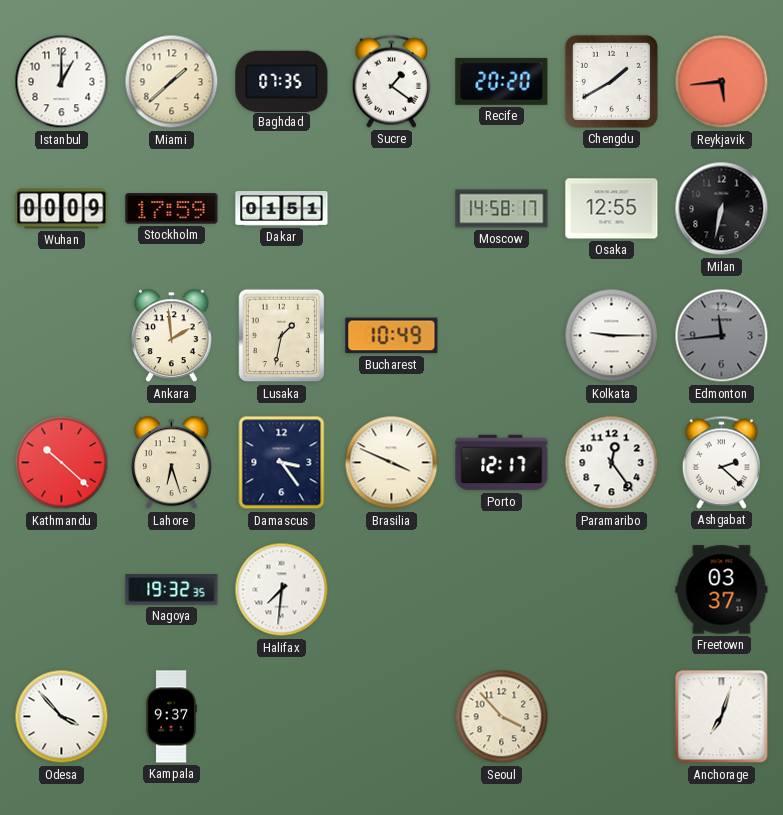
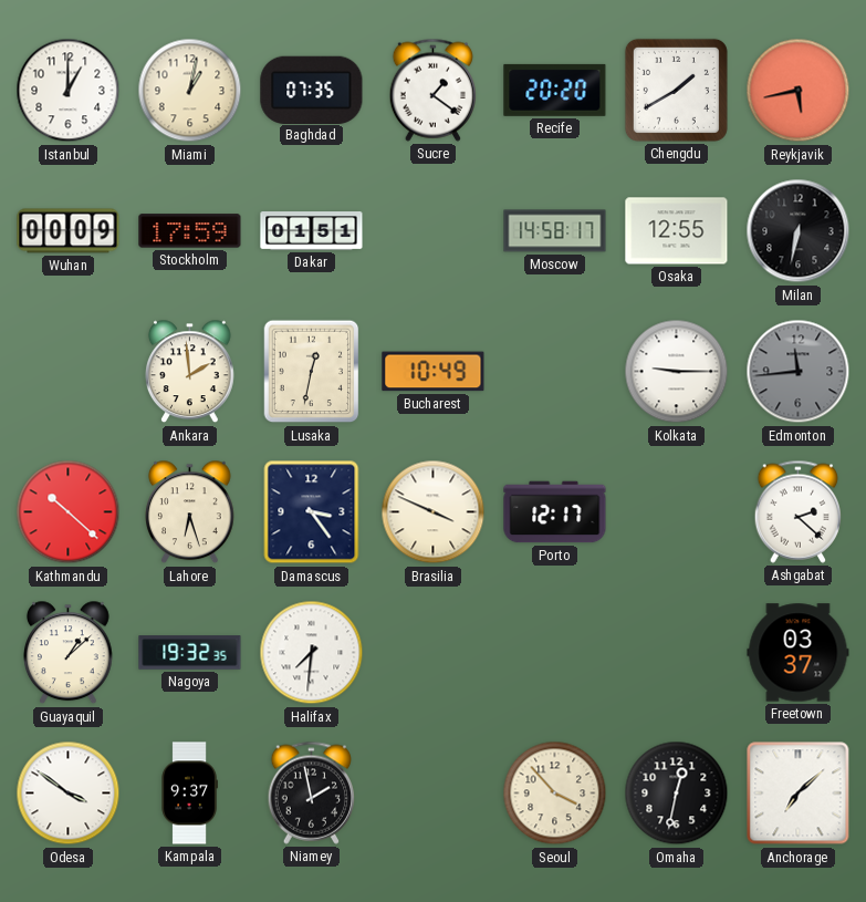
Miami: 1:38 -> 1:02 (190, 91)
Reykjavik: 5:44 -> 5:43 (799, 91)
Lusaka: 1:32 -> 12:32 (312, 372)
Paramaribo: 12:24 -> none (612, 463)
Guayaquil: none -> 1:08 (69, 653)
Odesa: 3:53 -> 3:51 (69, 794)
Niamey: none -> 1:58 (312, 792)
Omaha: none -> 12:32 (677, 794)
Anchorage: 7:03 -> 7:08 (799, 794)
